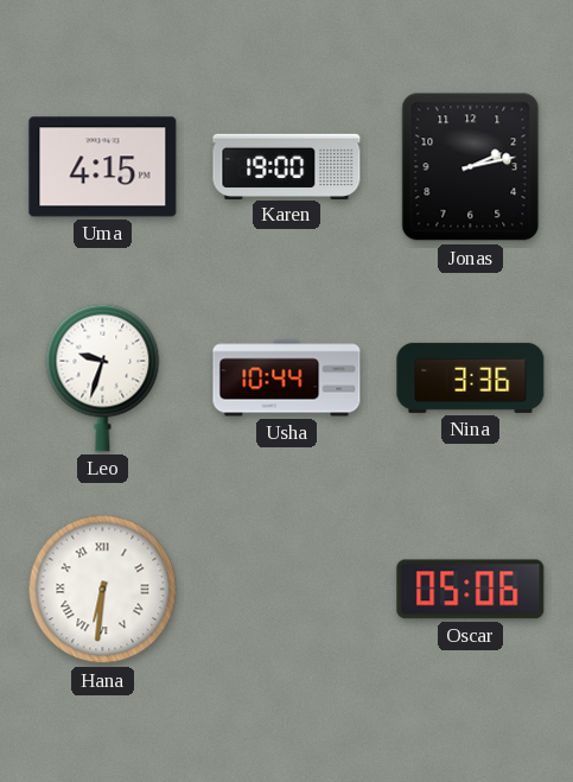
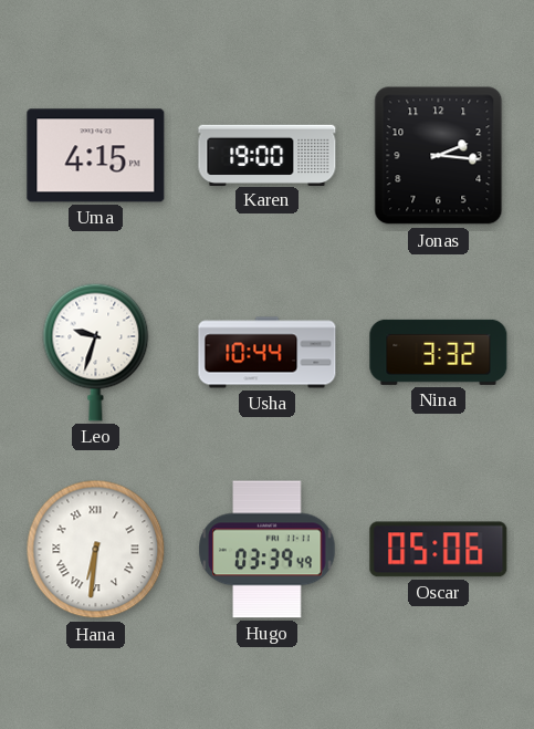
Jonas: 2:13 -> 2:16 (439, 156)
Nina: 3:36 -> 3:32 (439, 352)
Hugo: none -> 03:39 (268, 550)
